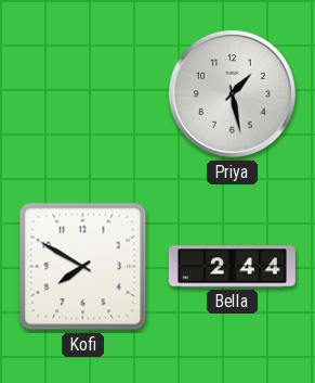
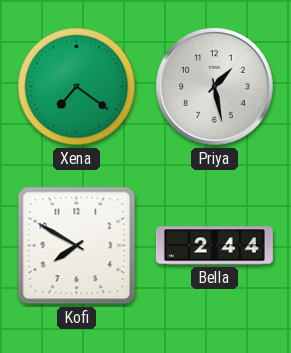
Xena: none -> 7:21 (77, 87)
